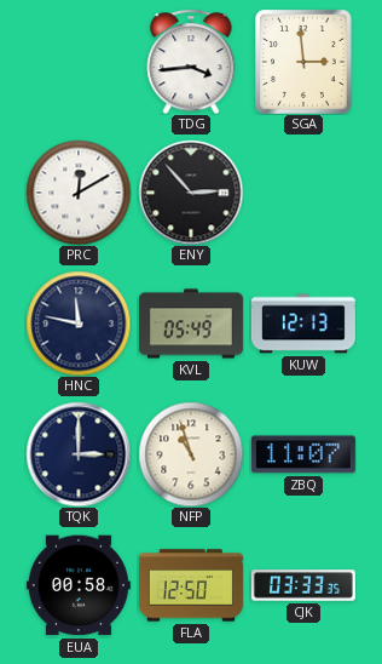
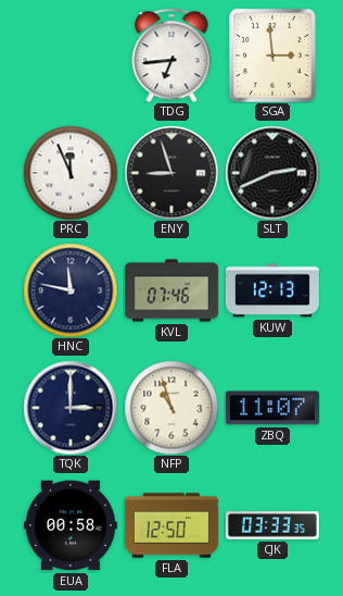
TDG: 3:44 -> 6:44 (171, 55)
PRC: 12:10 -> 11:56 (71, 173)
ENY: 2:53 -> 8:57 (171, 173)
SLT: none -> 2:41 (272, 173)
KVL: 05:49 -> 07:46 (171, 290)
